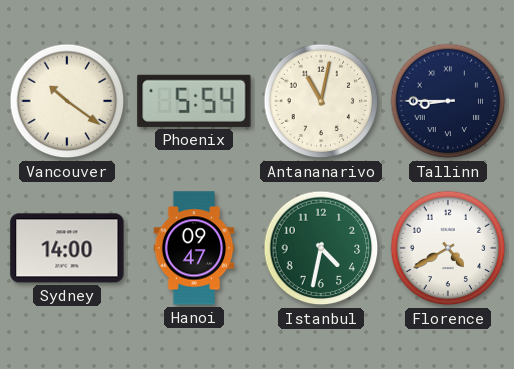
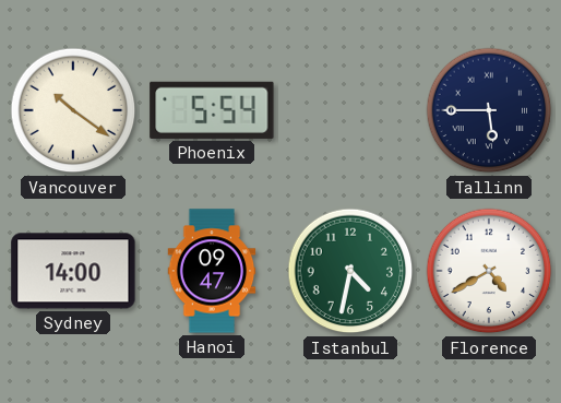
Antananarivo: 11:02 -> none (321, 101)
Tallinn: 8:45 -> 5:45 (489, 110)
